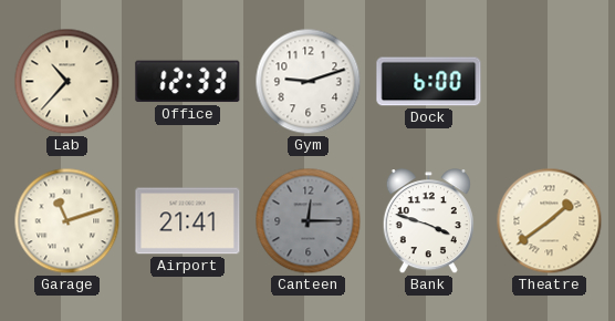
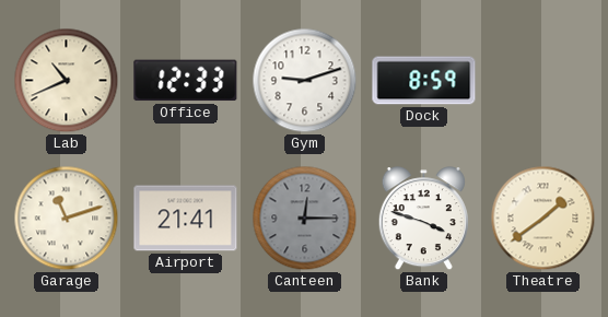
Lab: 10:37 -> 10:41 (67, 81)
Dock: 6:00 -> 8:59 (424, 81)
